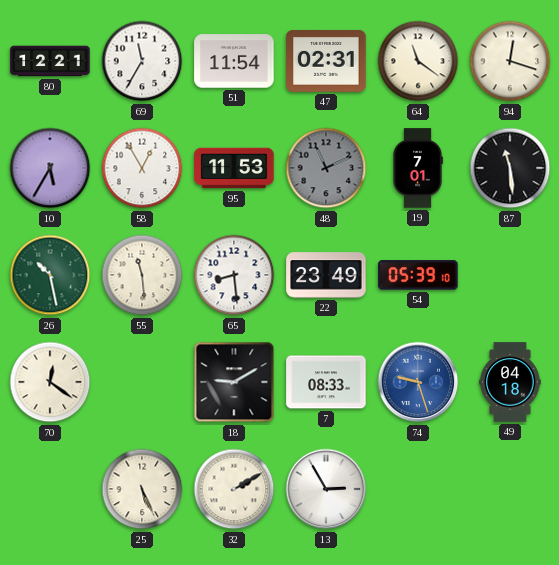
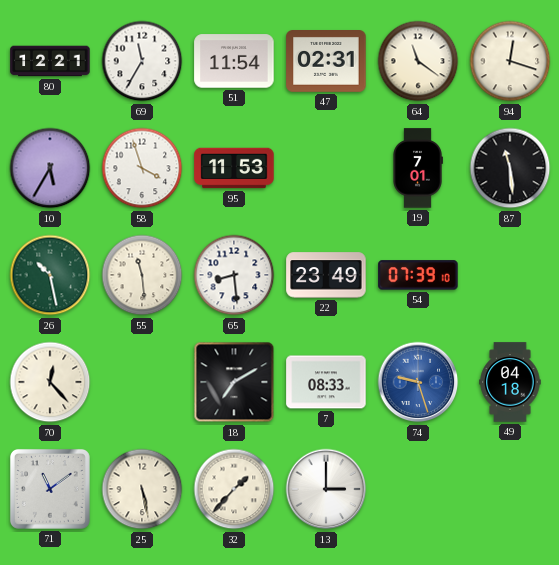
58: 12:55 -> 3:57 (142, 168)
48: 11:11 -> none (326, 168)
54: 05:39 -> 07:39 (418, 275)
70: 12:21 -> 12:23 (50, 382)
18: 9:10 -> 7:10 (234, 382)
71: none -> 11:09 (50, 489)
25: 5:26 -> 5:28 (142, 489)
32: 2:10 -> 1:37 (234, 489)
13: 2:55 -> 3:00 (326, 489)
